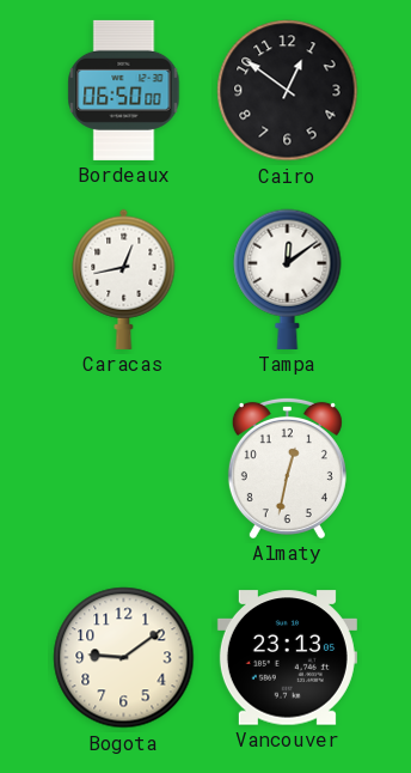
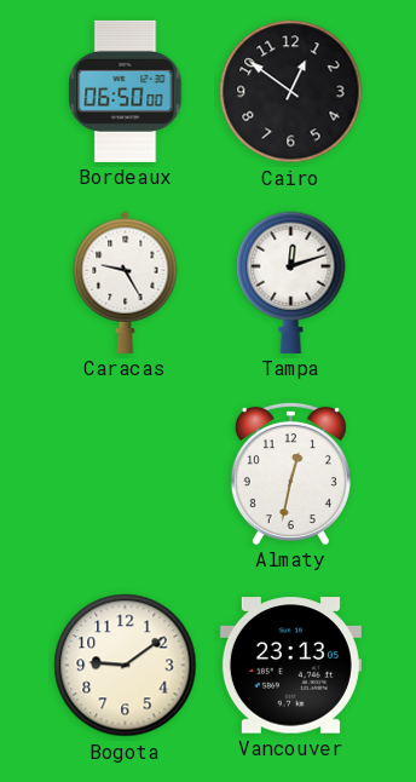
Caracas: 12:43 -> 9:25 (126, 282)
Tampa: 12:09 -> 12:12 (291, 282)
